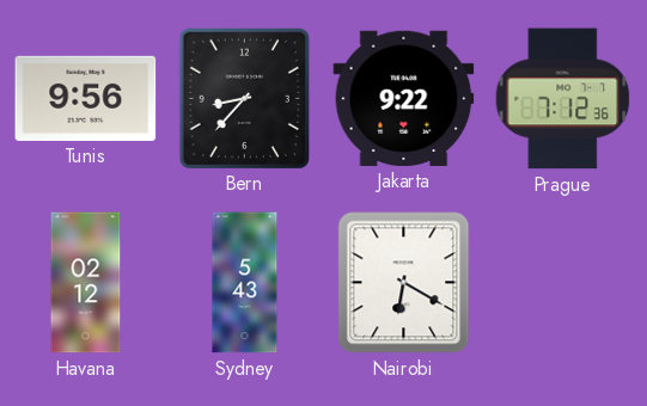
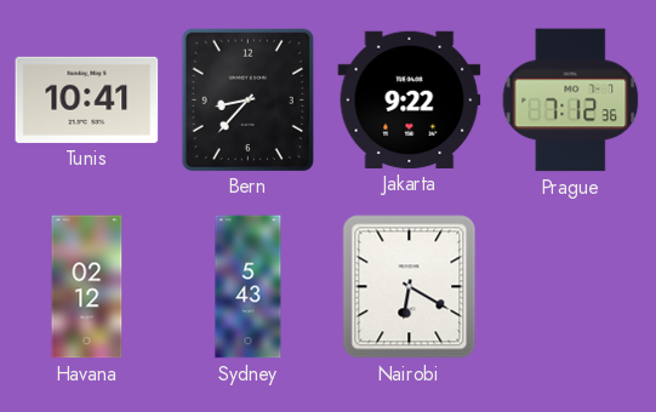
Tunis: 9:56 -> 10:41 (87, 99)
